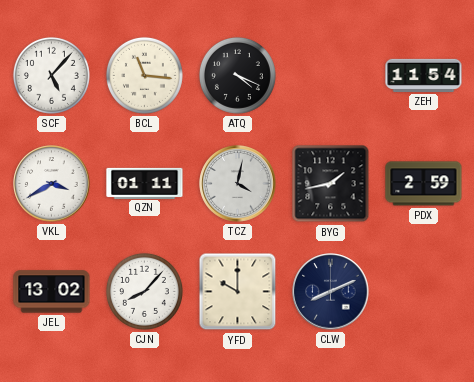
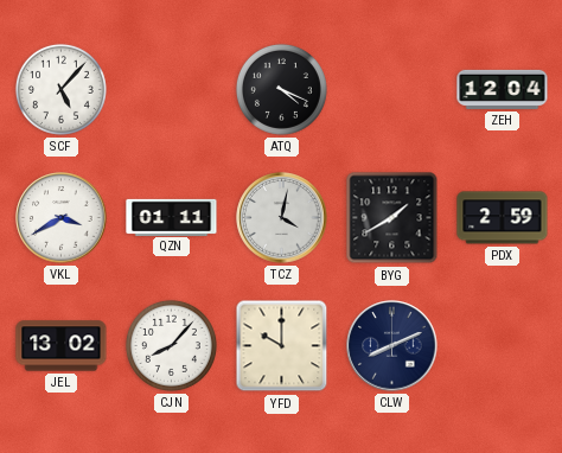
BCL: 11:16 -> none (144, 75)
ZEH: 11:54 -> 12:04 (503, 89)
BYG: 1:43 -> 1:40 (392, 218)
